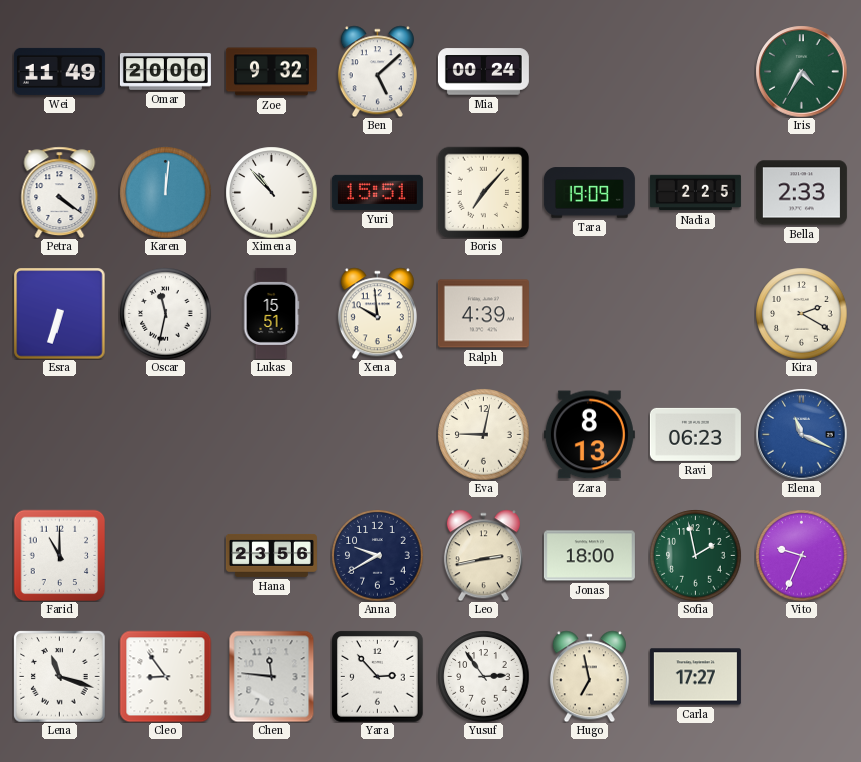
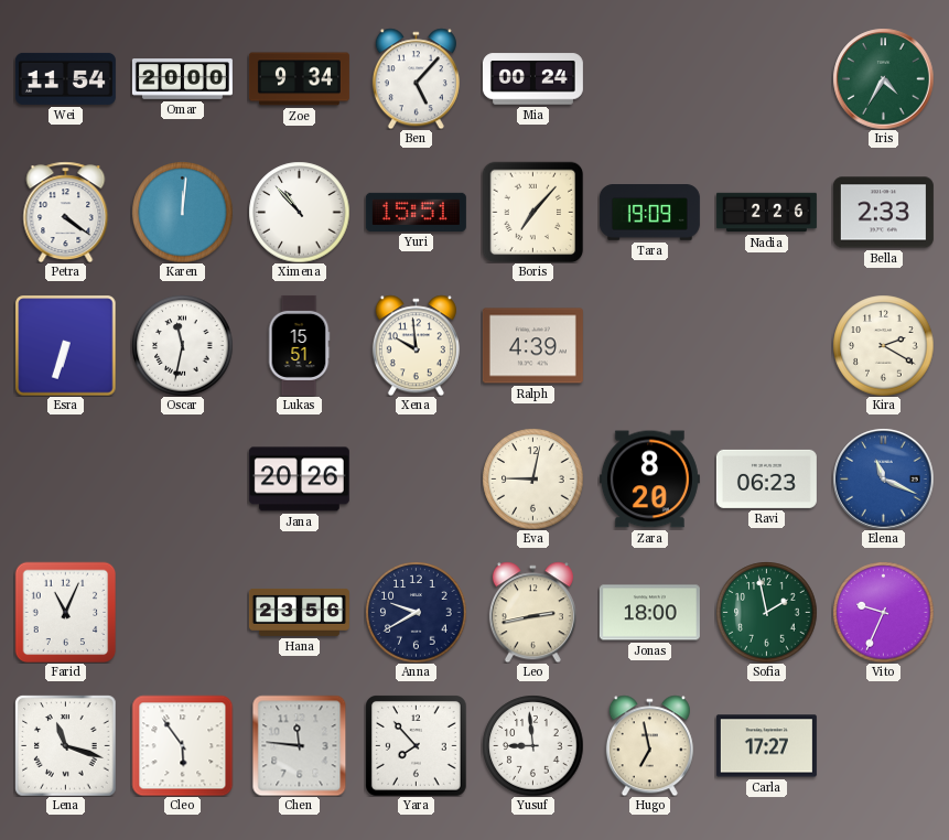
Wei: 11:49 -> 11:54 (65, 78)
Zoe: 9:32 -> 9:34 (299, 79)
Ben: 5:08 -> 5:07 (416, 78)
Nadia: 2:25 -> 2:26 (766, 213)
Jana: none -> 20:26 (299, 480)
Zara: 8:13 -> 8:20 (649, 480)
Farid: 11:00 -> 11:04 (65, 612)
Cleo: 8:54 -> 5:54 (182, 745)
Yara: 2:53 -> 7:53 (417, 746)
Yusuf: 2:54 -> 8:59 (532, 745)
